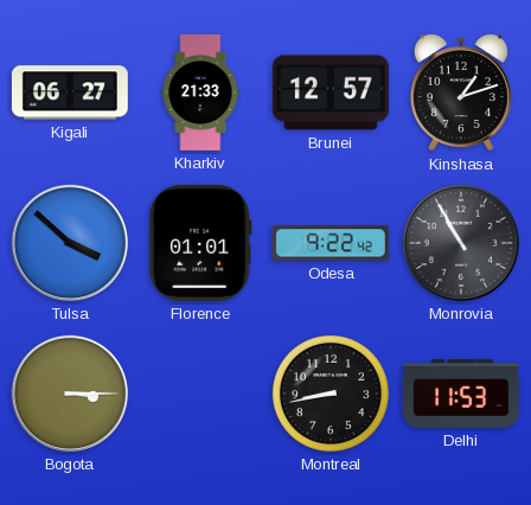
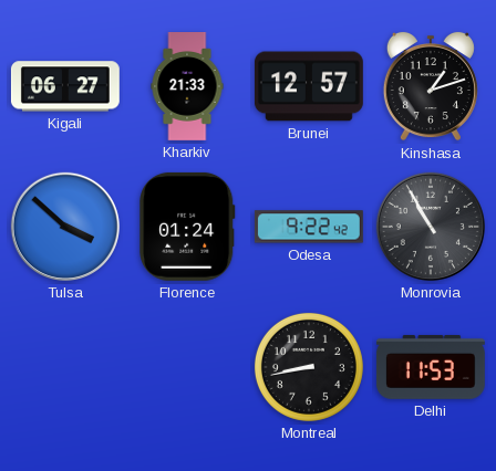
Florence: 01:01 -> 01:24 (187, 227)
Bogota: 3:15 -> none (70, 394)
